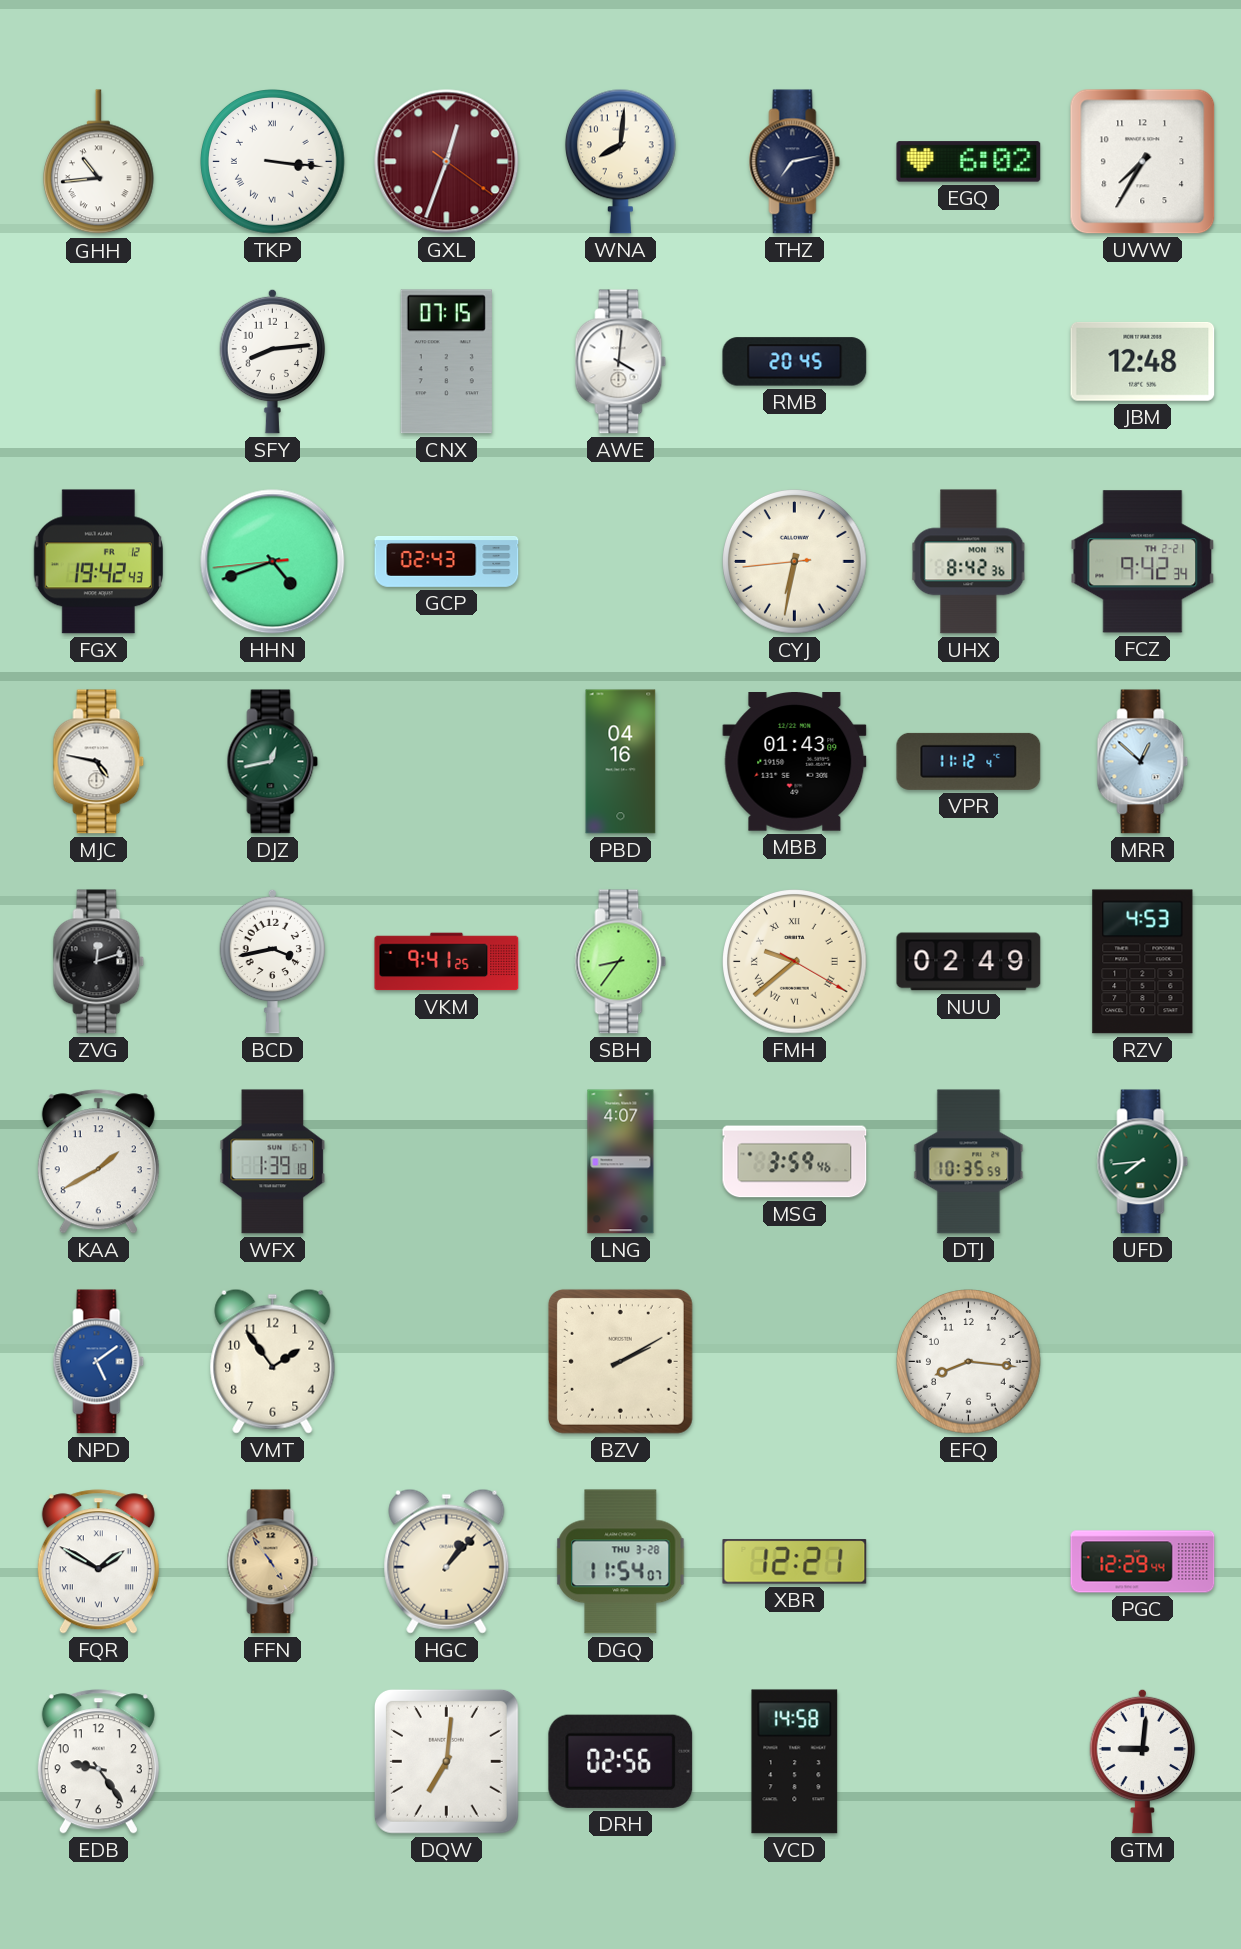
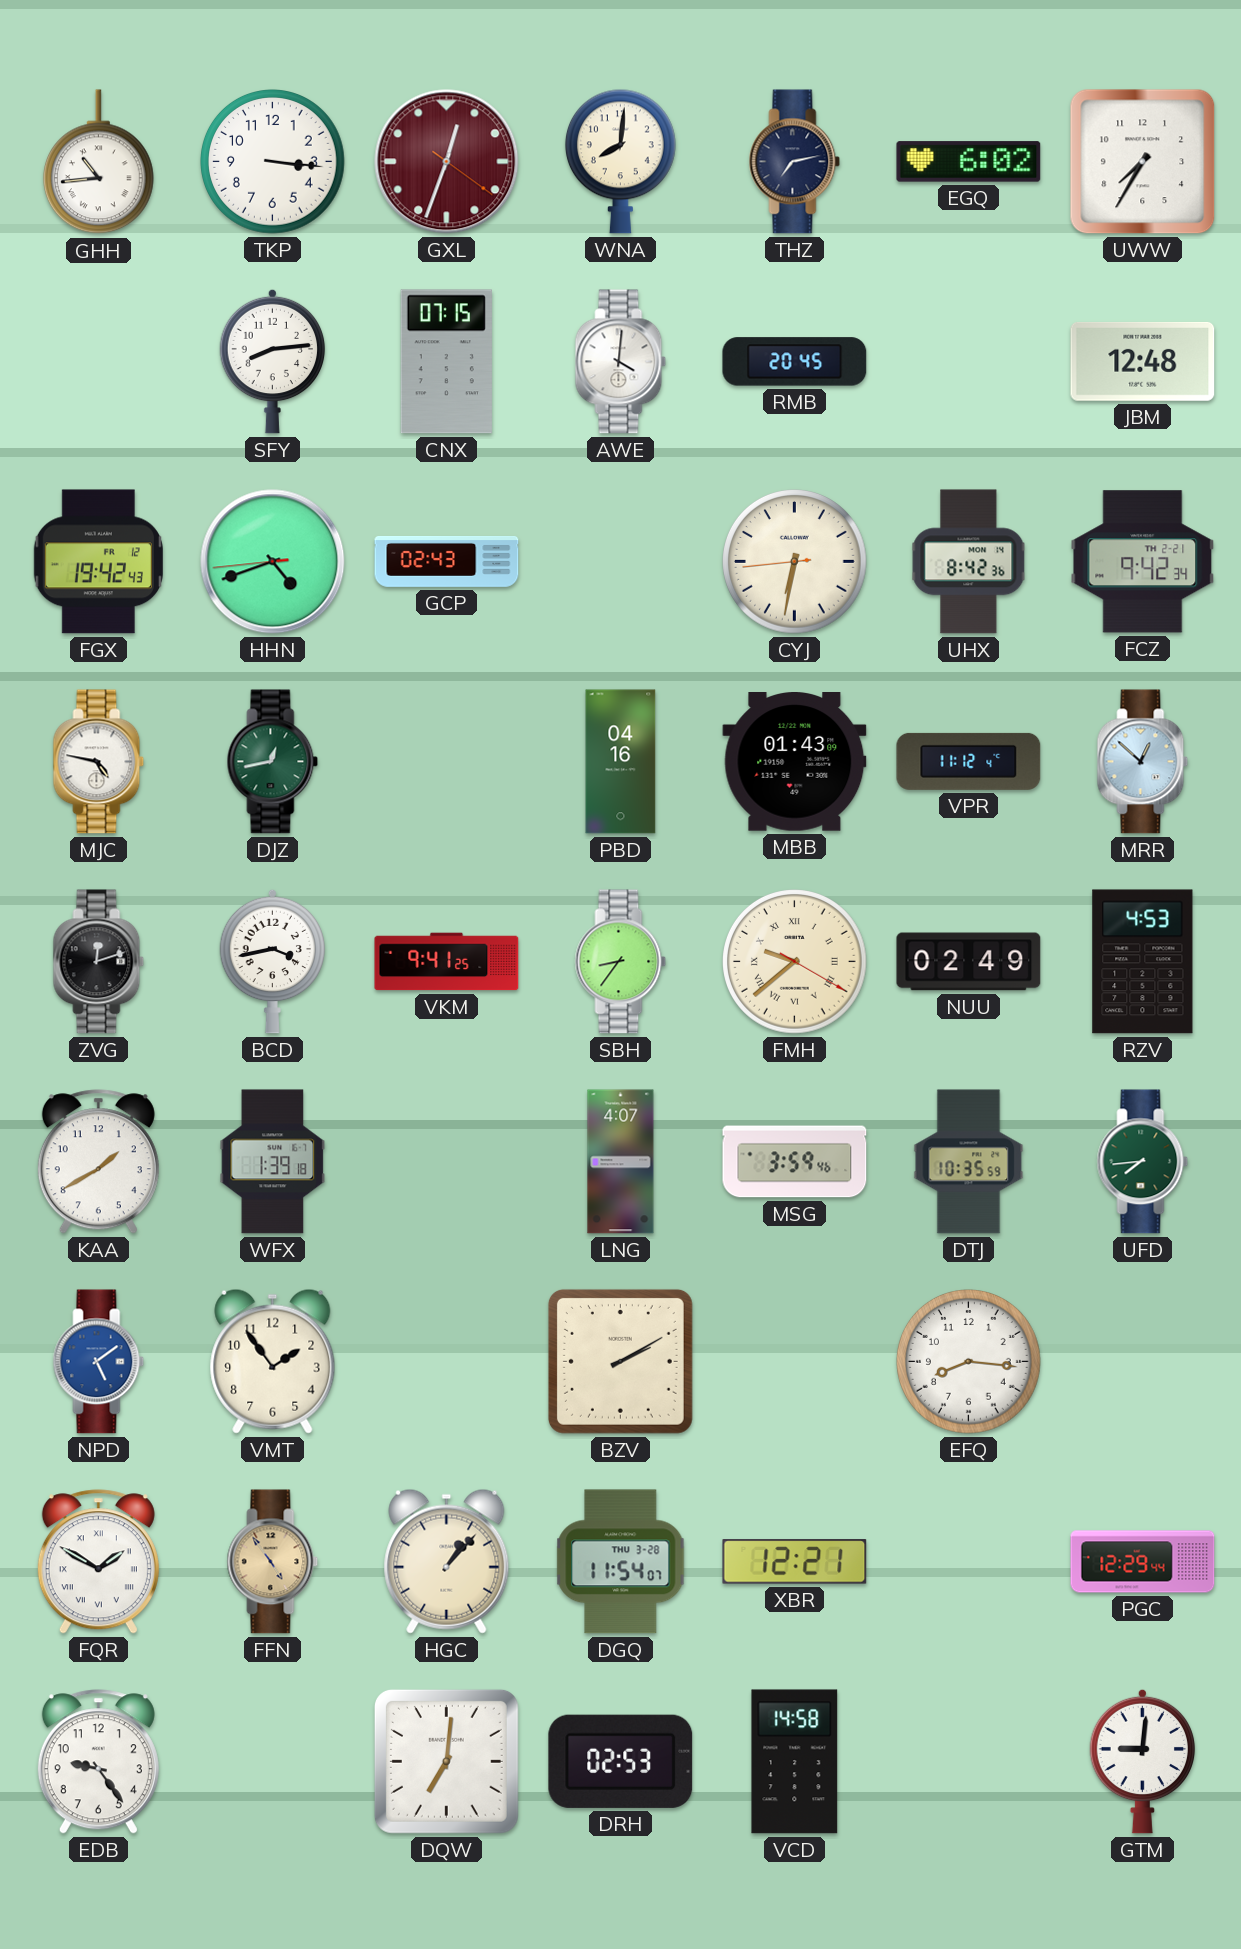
TKP numerals: Roman -> Arabic (273, 162)
DRH: 02:56 -> 02:53 (621, 1761)
